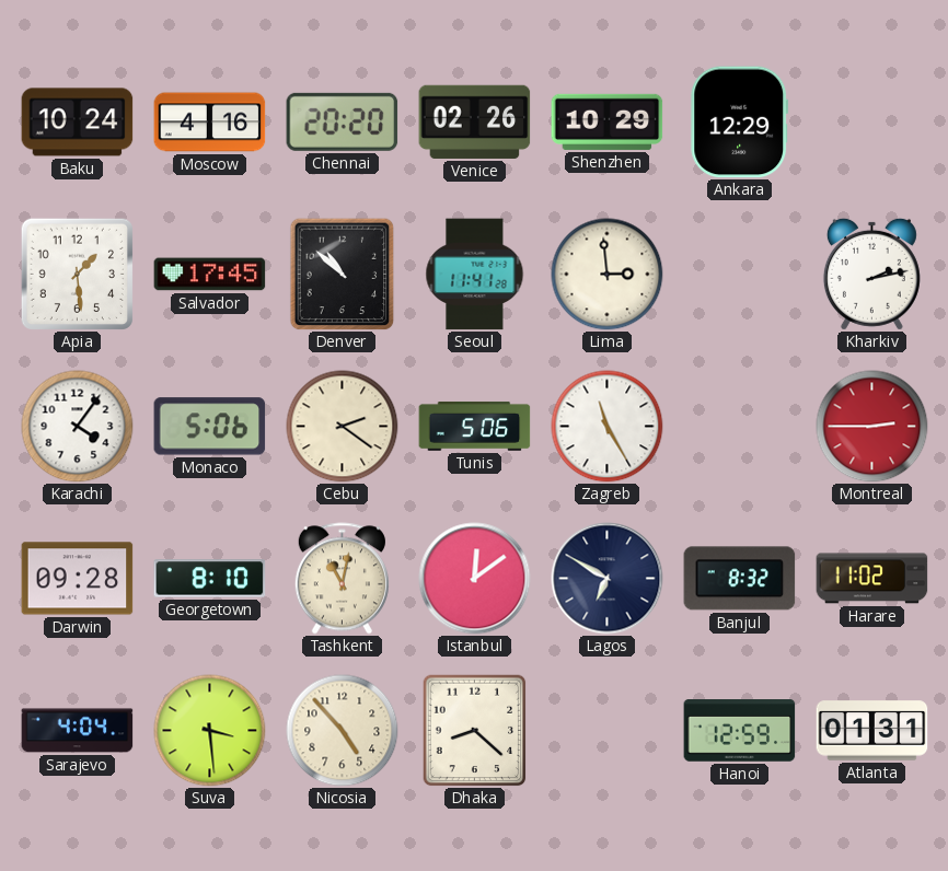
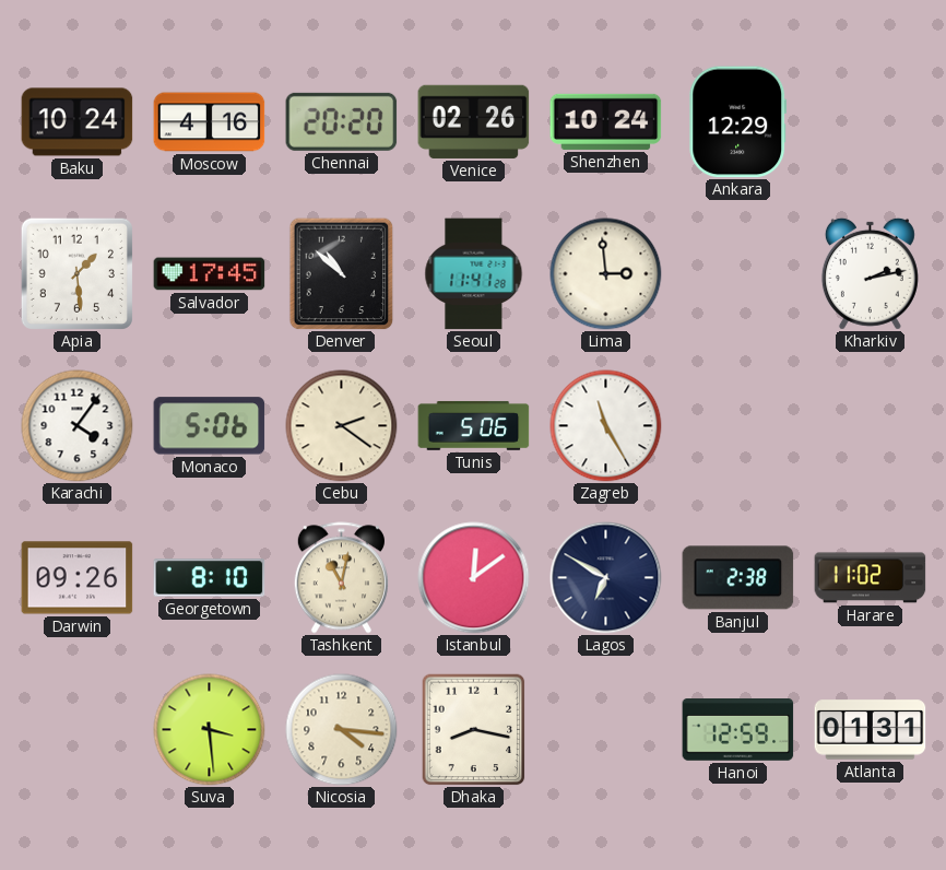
Shenzhen: 10:29 -> 10:24 (606, 121)
Montreal: 2:45 -> none (872, 427)
Darwin: 09:28 -> 09:26 (78, 578)
Banjul: 8:32 -> 2:38 (738, 578)
Sarajevo: 4:04 -> none (78, 731)
Nicosia: 4:53 -> 4:16 (342, 730)
Dhaka: 8:22 -> 8:17 (474, 729)
